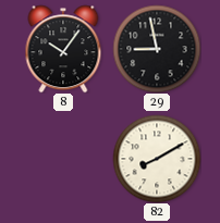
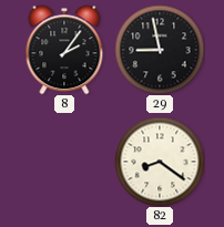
8: 10:06 -> 2:06 (64, 50)
82: 8:10 -> 8:21 (160, 162)
